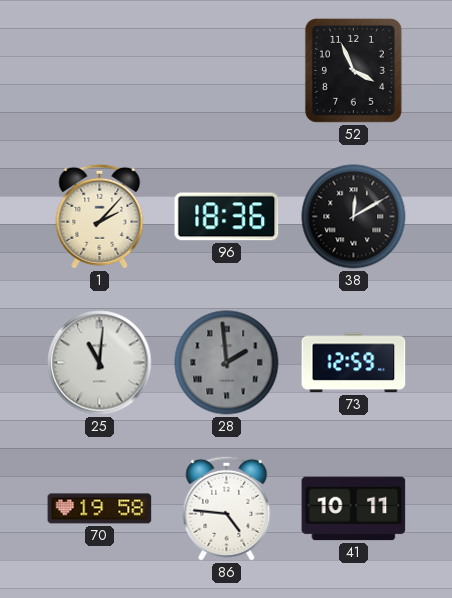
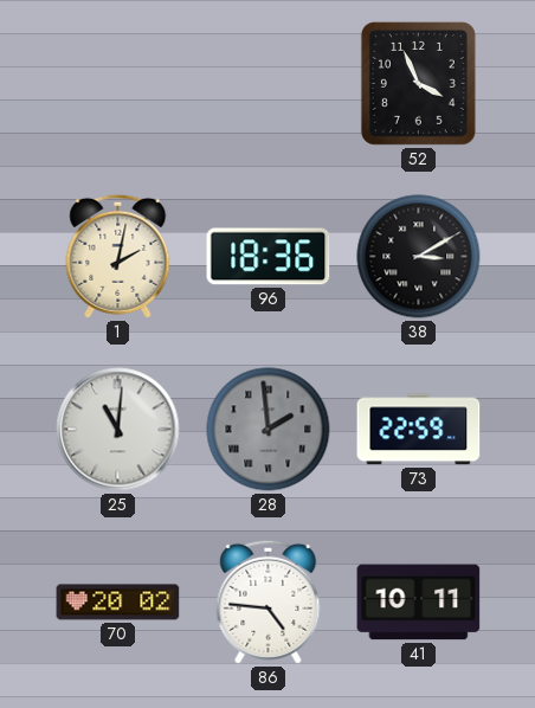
1: 2:07 -> 2:02 (118, 256)
38: 12:10 -> 3:10 (419, 257)
73: 12:59 -> 22:59 (419, 430)
70: 19:58 -> 20:02 (118, 603)
